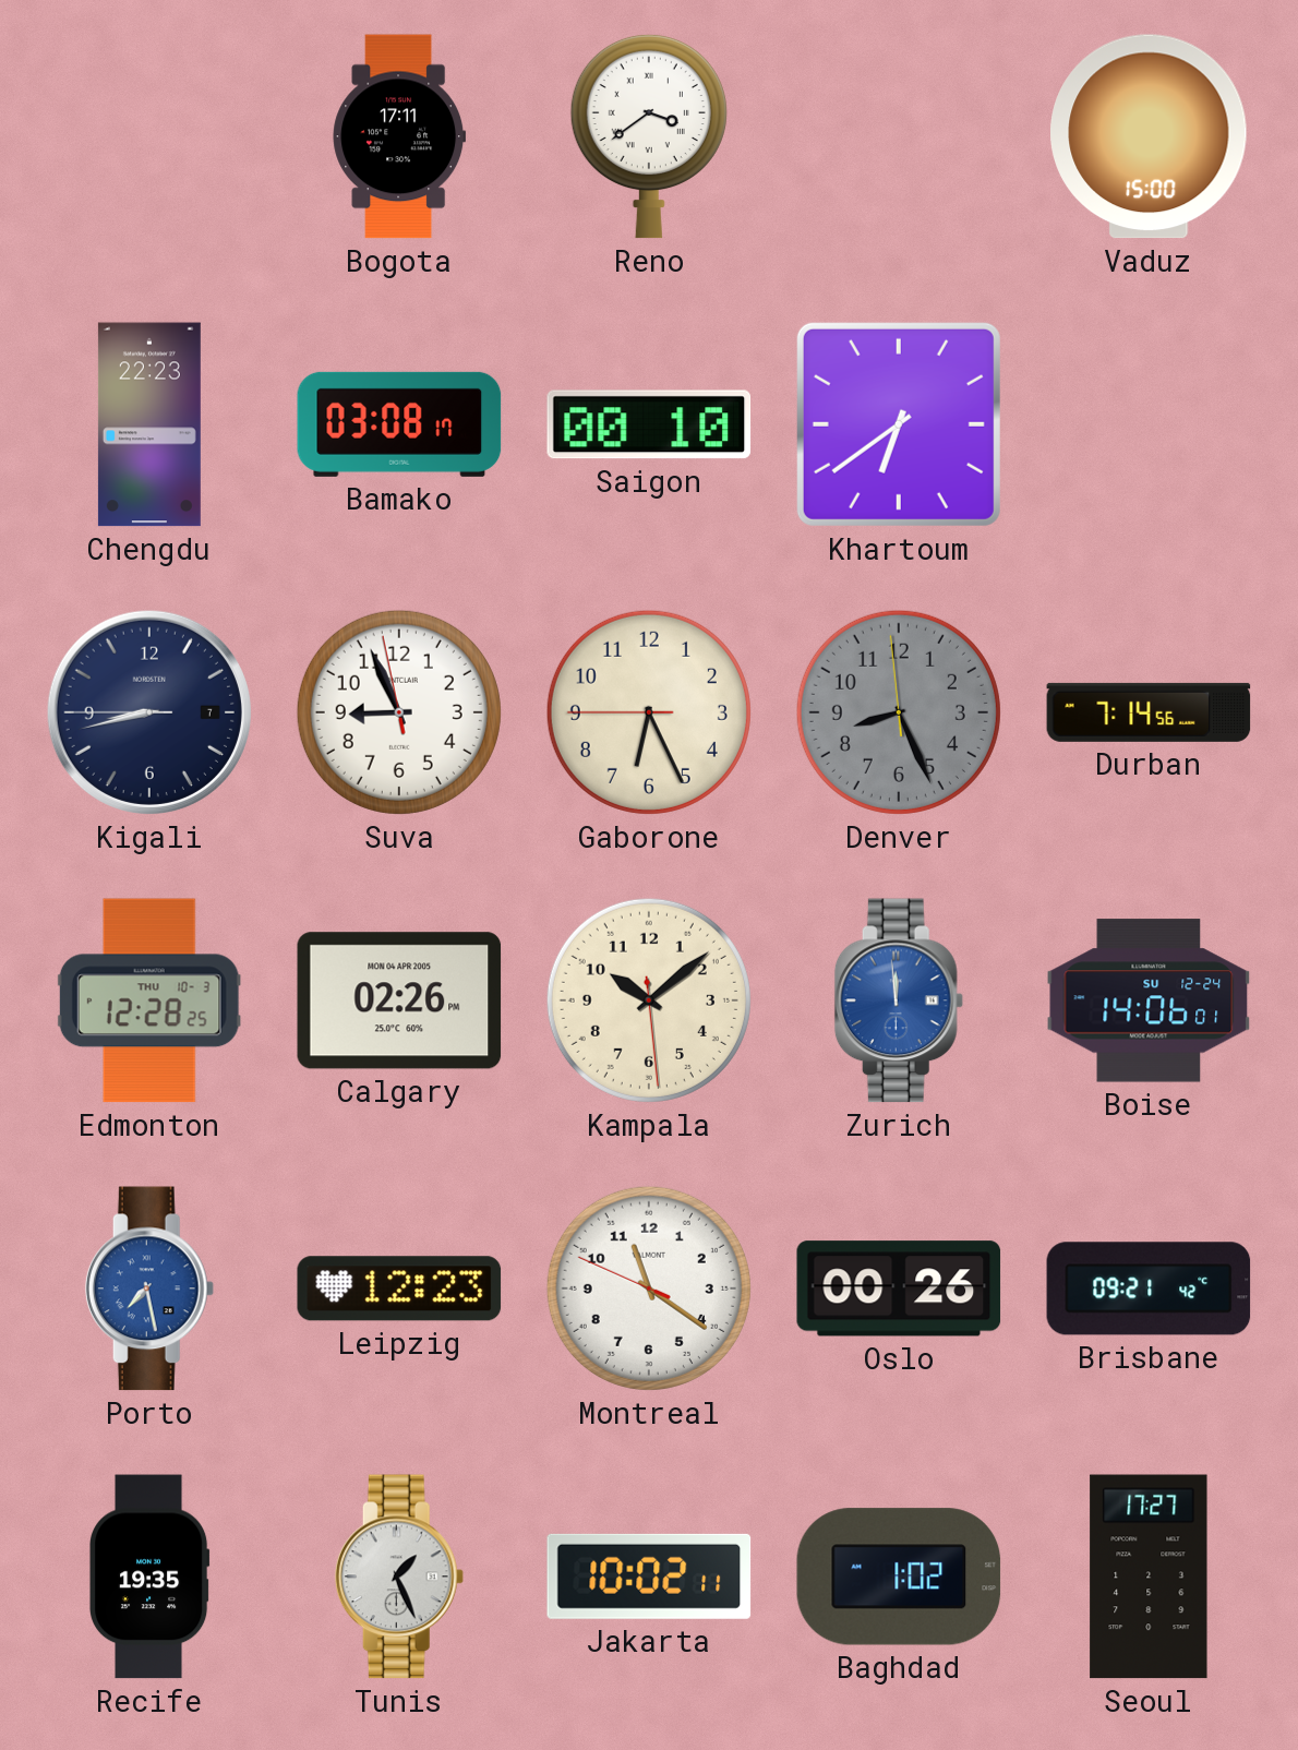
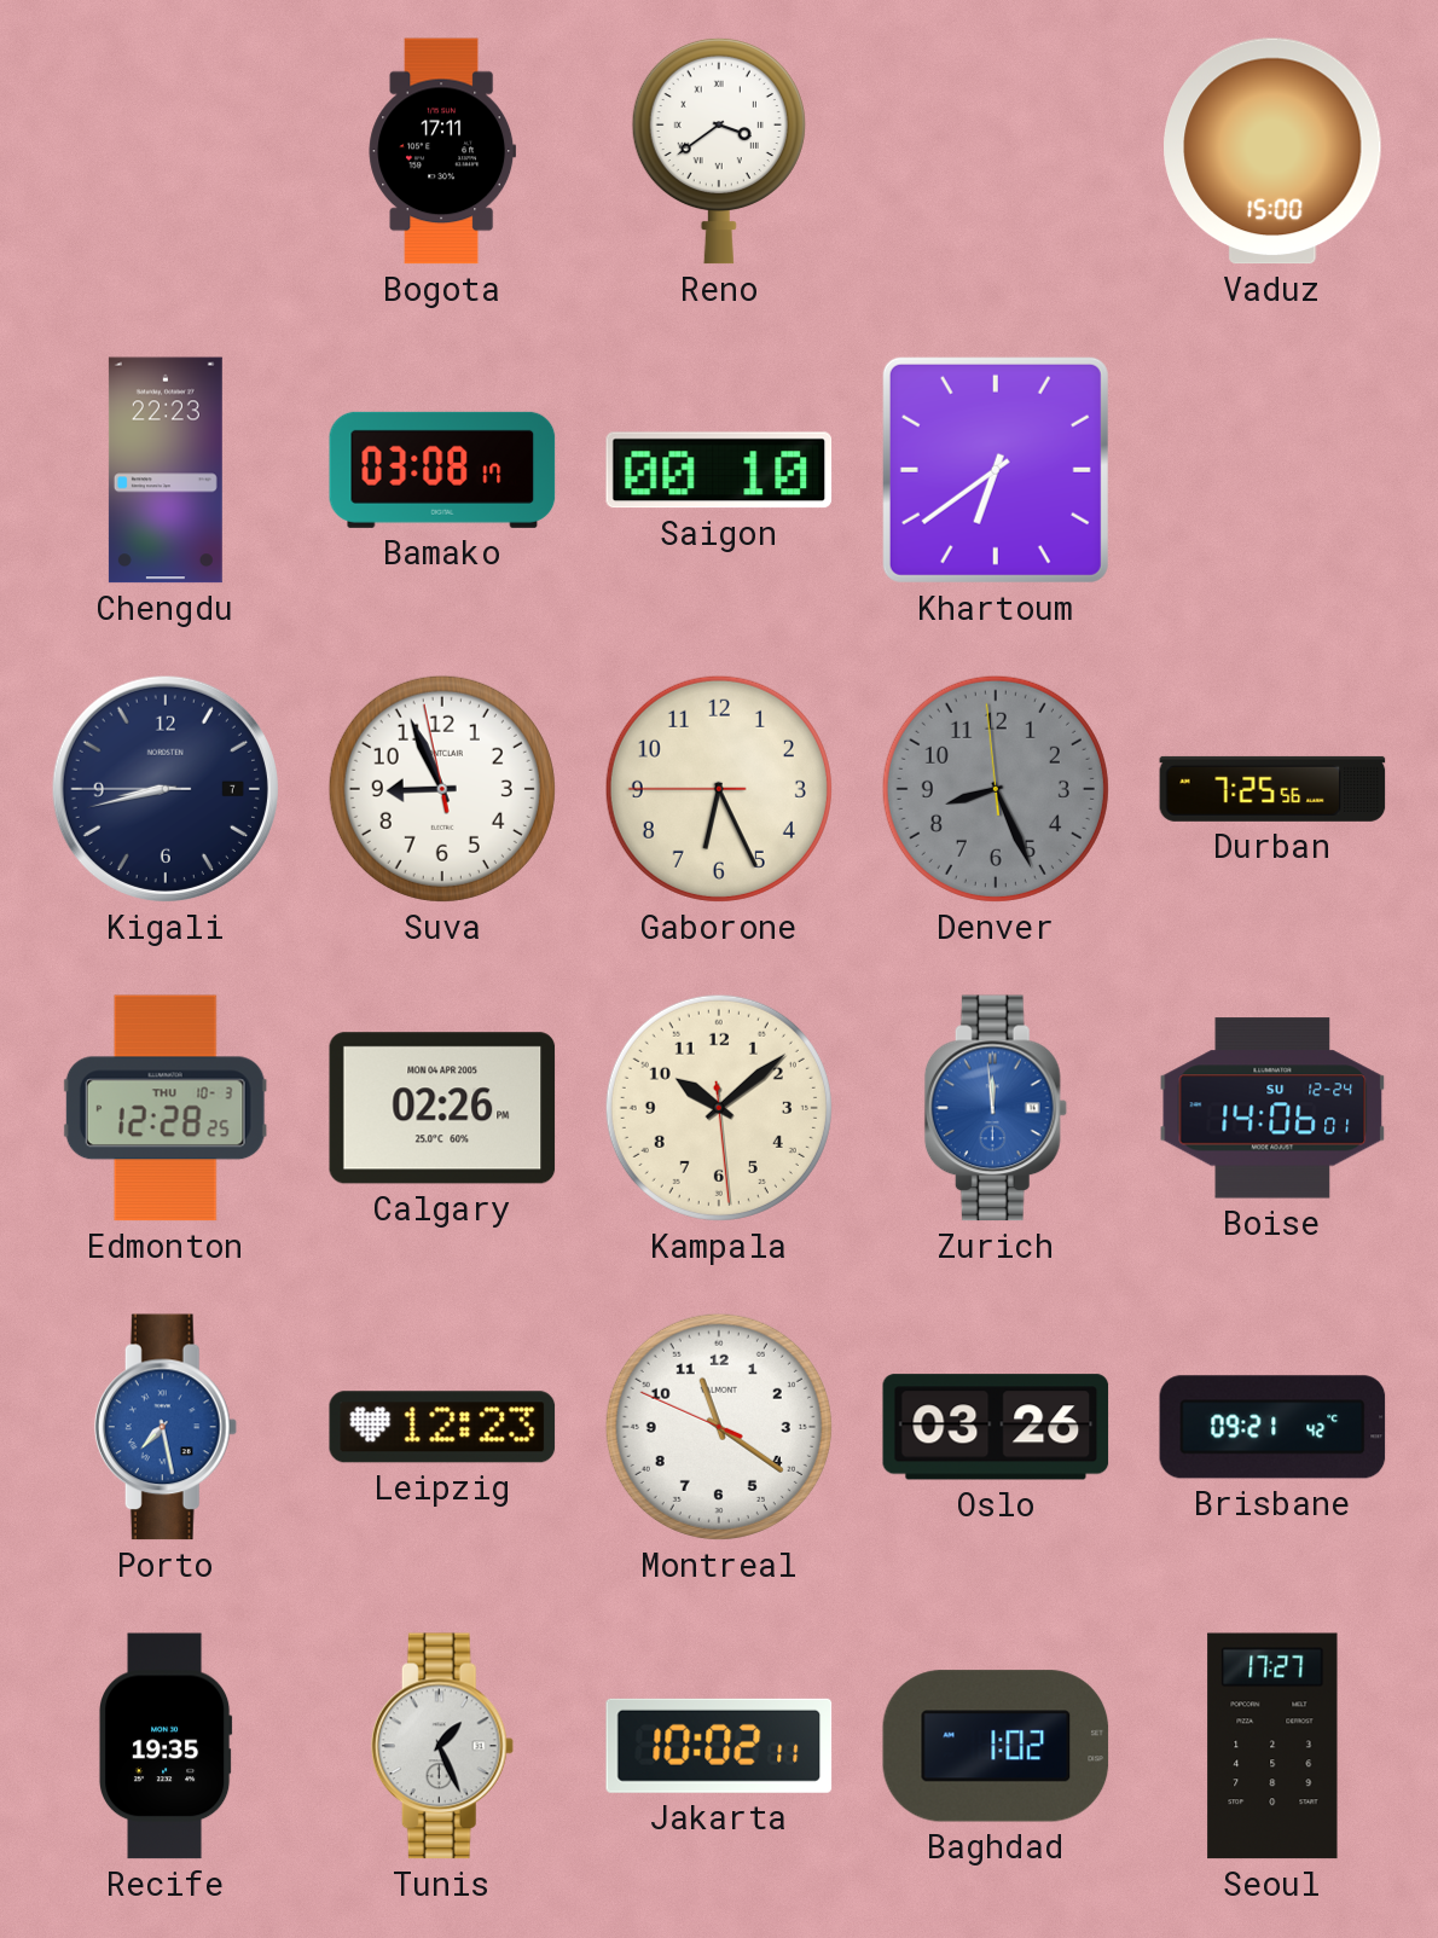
Durban: 7:14 -> 7:25 (1272, 789)
Oslo: 00:26 -> 03:26 (996, 1427)
